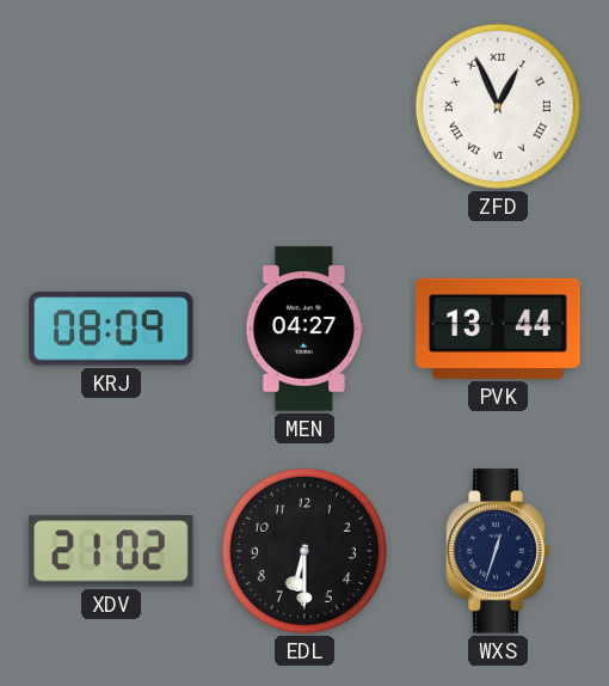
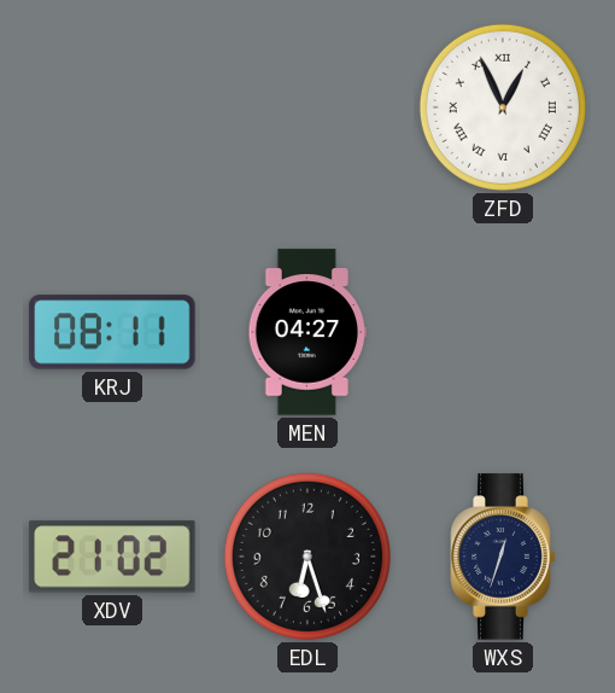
KRJ: 08:09 -> 08:11 (112, 332)
PVK: 13:44 -> none (498, 329)
EDL: 6:30 -> 6:27 (307, 557)
